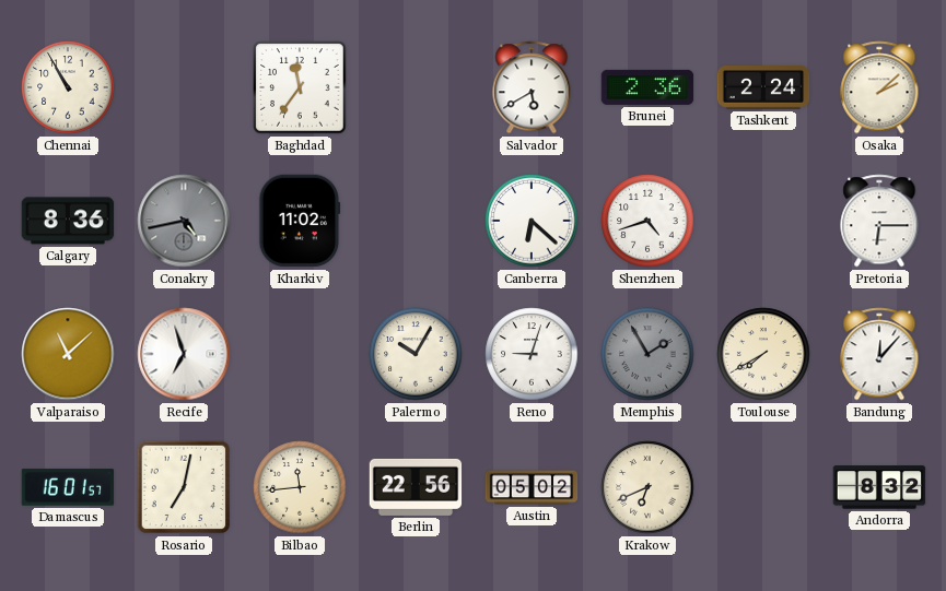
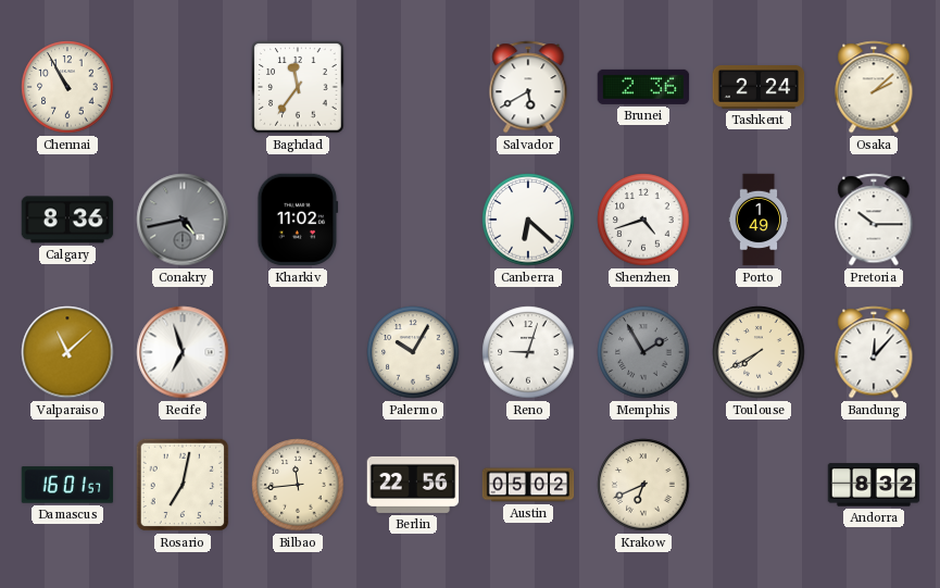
Porto: none -> 1:49 (759, 220)
Pretoria: 6:15 -> 10:15 (874, 220)
